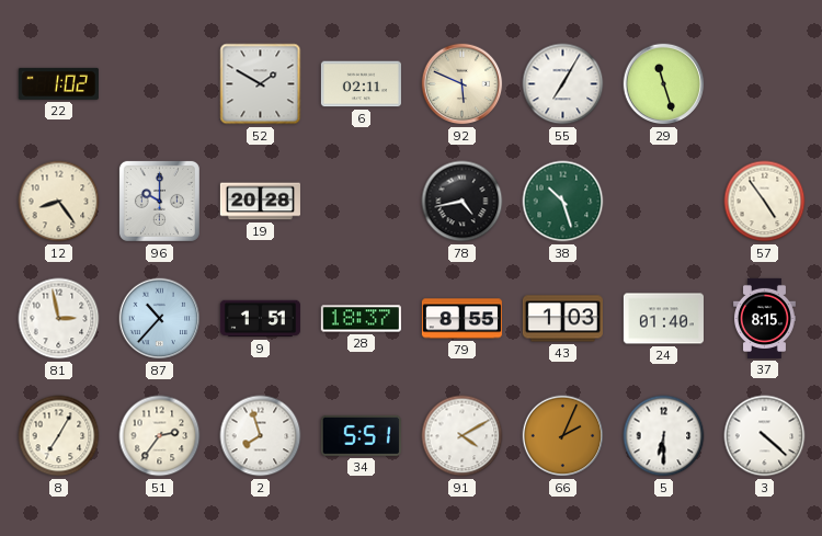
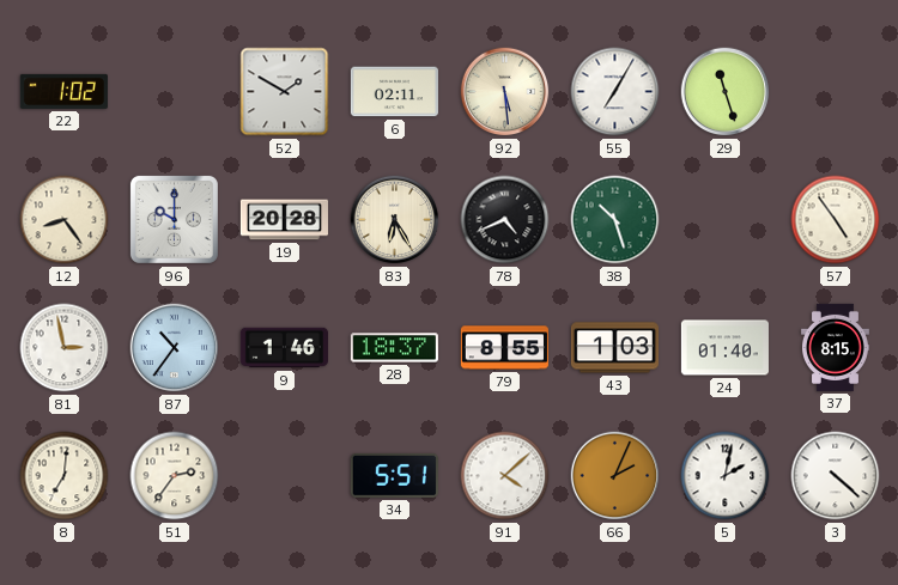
92: 5:49 -> 5:29 (505, 92)
83: none -> 6:25 (395, 220)
78: 4:43 -> 4:41 (505, 220)
87: 10:37 -> 10:36 (175, 348)
9: 1:51 -> 1:46 (284, 348)
8: 7:05 -> 7:01 (65, 476)
2: 7:57 -> none (261, 436)
91: 4:10 -> 4:08 (505, 476)
5: 6:30 -> 2:02 (726, 476)
